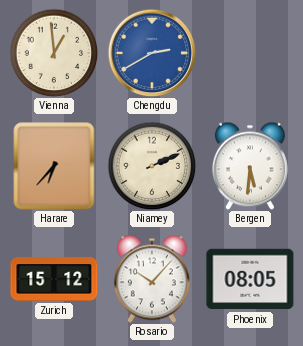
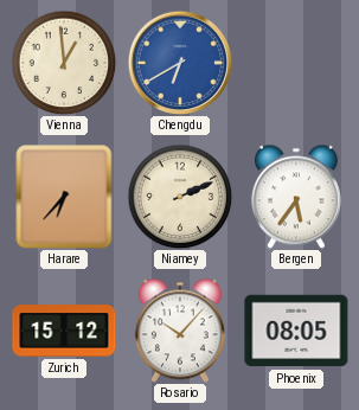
Chengdu: 2:40 -> 6:40 (180, 63)
Bergen: 5:31 -> 5:36 (296, 197)
